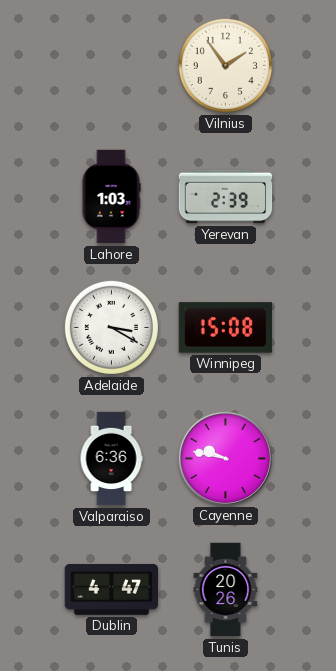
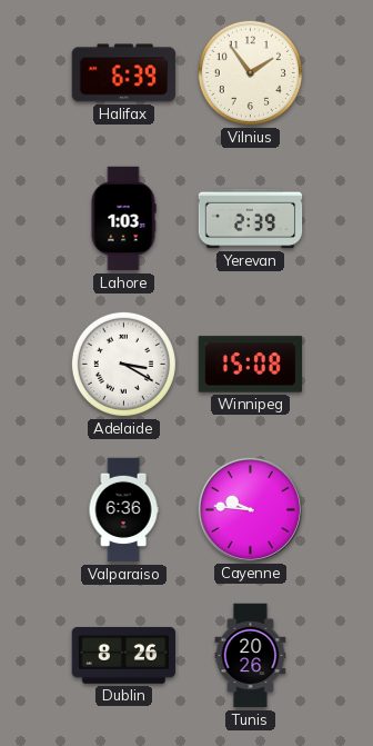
Halifax: none -> 6:39 (124, 73)
Cayenne: 9:47 -> 9:46 (250, 509)
Dublin: 4:47 -> 8:26 (124, 655)
